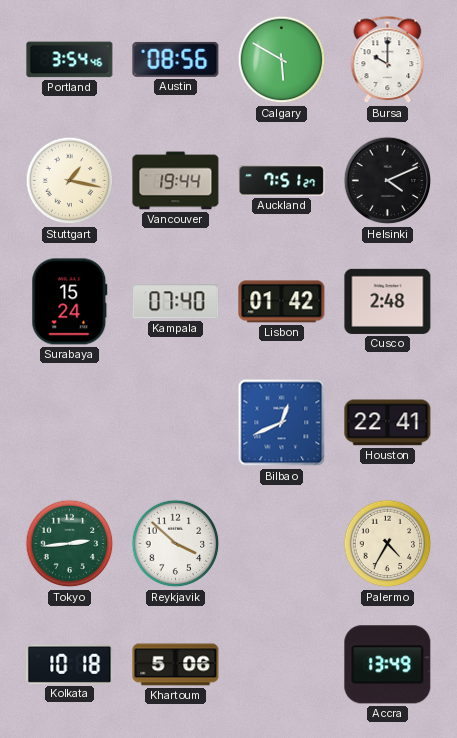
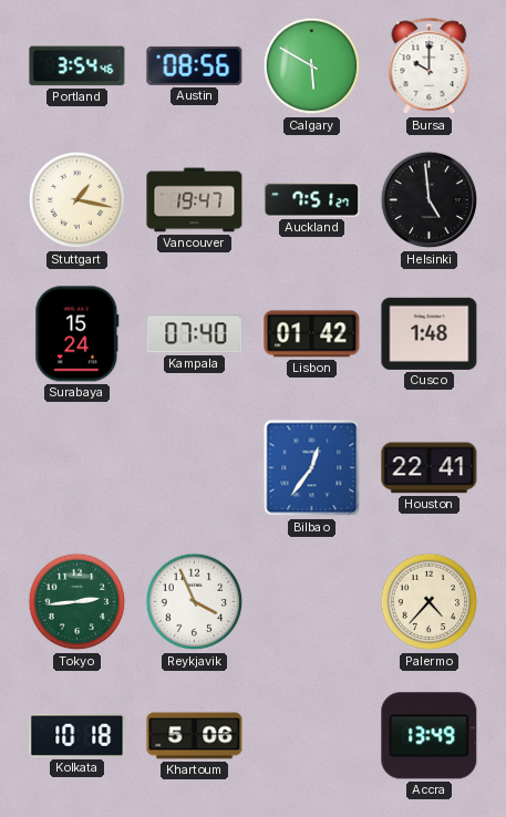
Vancouver: 19:44 -> 19:47 (195, 200)
Helsinki: 4:11 -> 4:59 (430, 200)
Cusco: 2:48 -> 1:48 (430, 333)
Bilbao: 12:41 -> 12:36 (312, 468)
Reykjavik: 3:52 -> 3:56 (195, 602)
Palermo: 4:35 -> 4:37 (430, 602)
